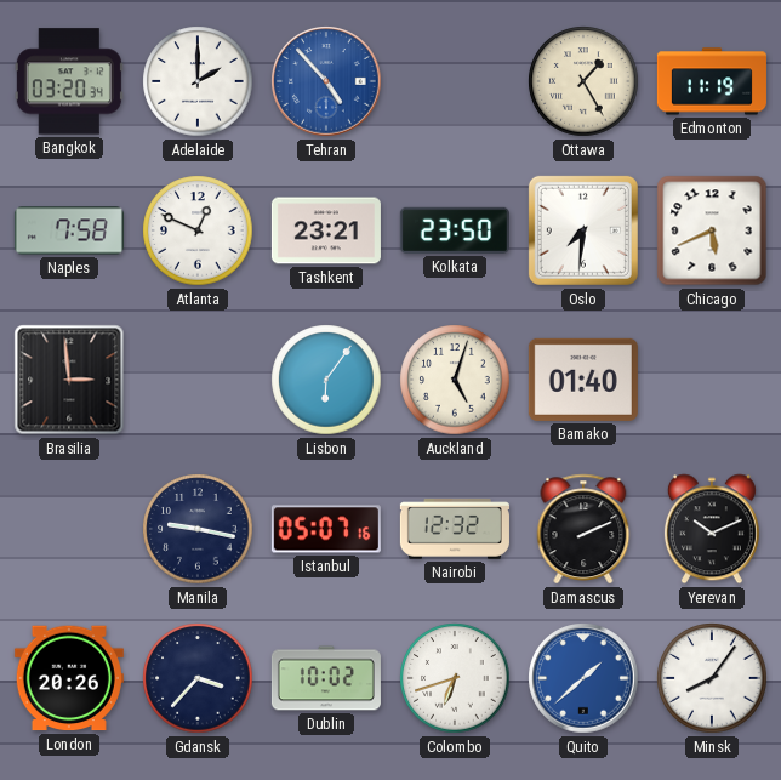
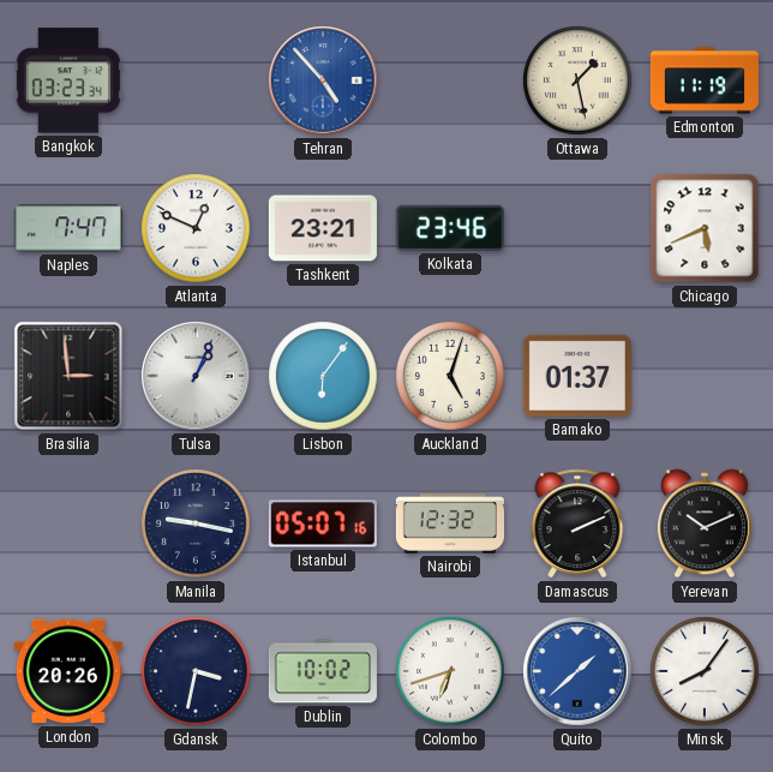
Bangkok: 03:20 -> 03:23 (68, 80)
Adelaide: 2:00 -> none (198, 81)
Ottawa: 1:25 -> 1:28 (577, 80)
Naples: 7:58 -> 7:47 (68, 228)
Kolkata: 23:50 -> 23:46 (450, 228)
Oslo: 7:31 -> none (583, 230)
Tulsa: none -> 1:04 (196, 376)
Bamako: 01:40 -> 01:37 (577, 376)
Gdansk: 3:37 -> 3:32 (196, 671)
